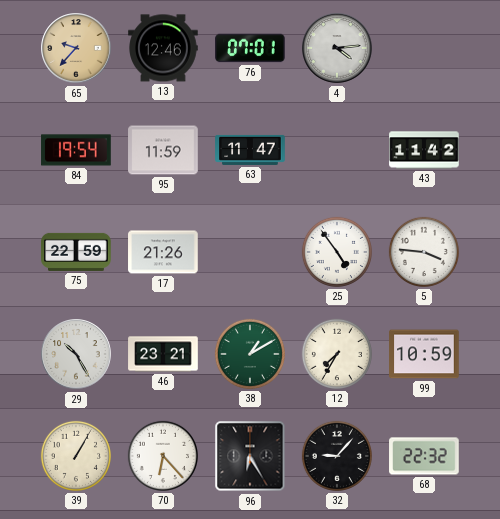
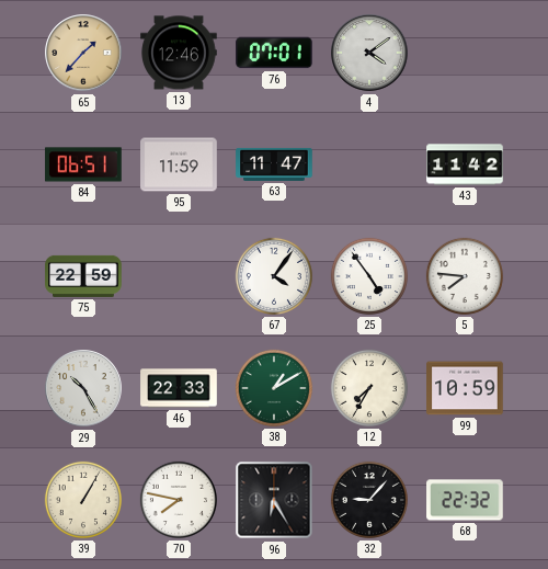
65: 9:37 -> 1:37 (83, 53)
4: 4:14 -> 4:09 (369, 53)
84: 19:54 -> 06:51 (83, 164)
17: 21:26 -> none (163, 252)
67: none -> 4:06 (274, 276)
5: 3:46 -> 7:46 (465, 276)
46: 23:21 -> 22:33 (179, 388)
70: 6:23 -> 7:47 (179, 500)
